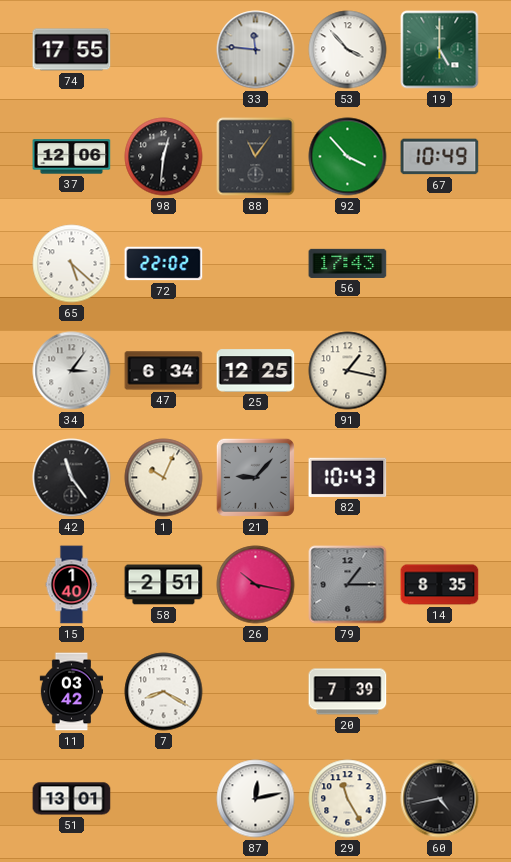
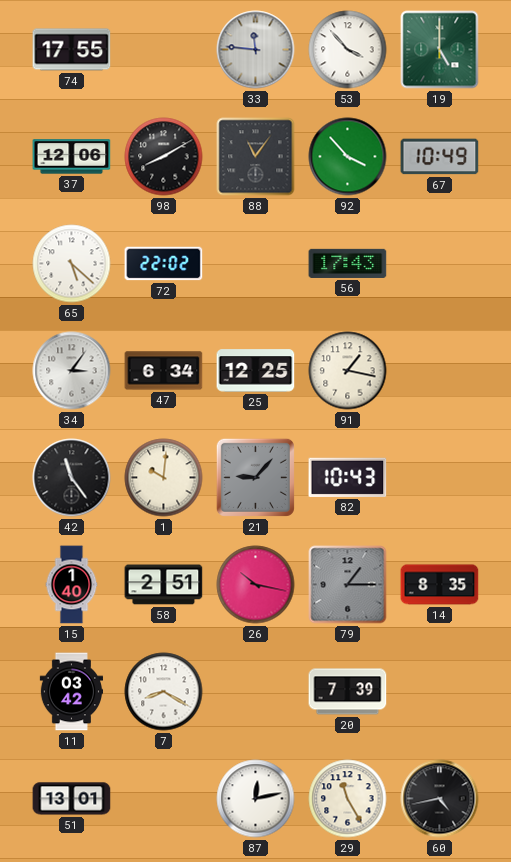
98: 12:31 -> 8:10 (164, 157)
1: 10:04 -> 10:01 (164, 478)
